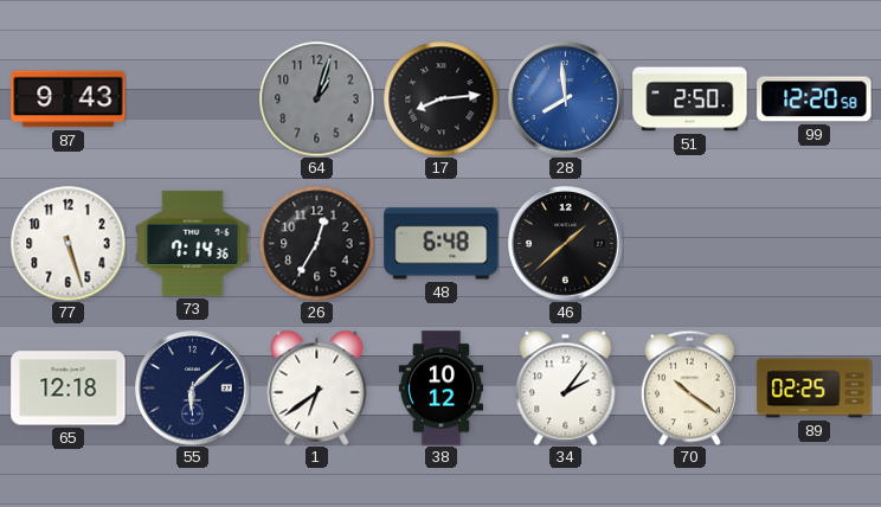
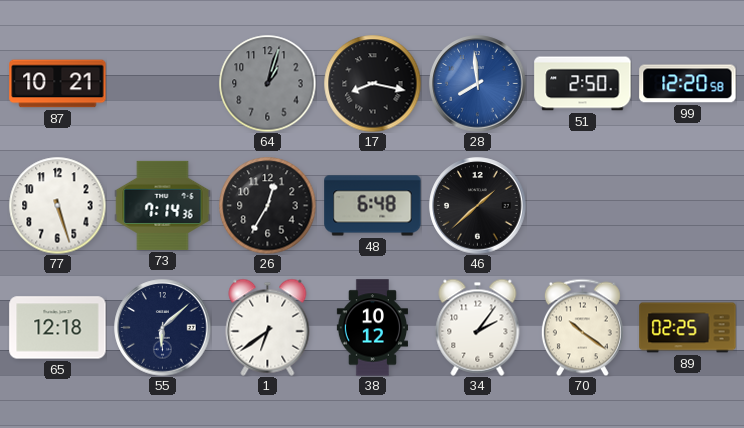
87: 9:43 -> 10:21 (58, 84)
17: 8:14 -> 8:17 (372, 83)
